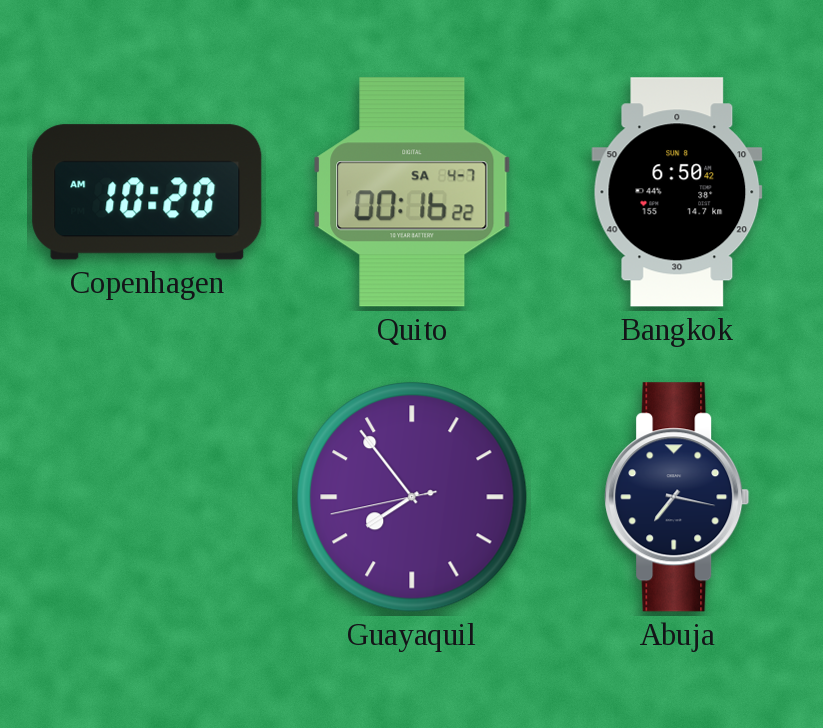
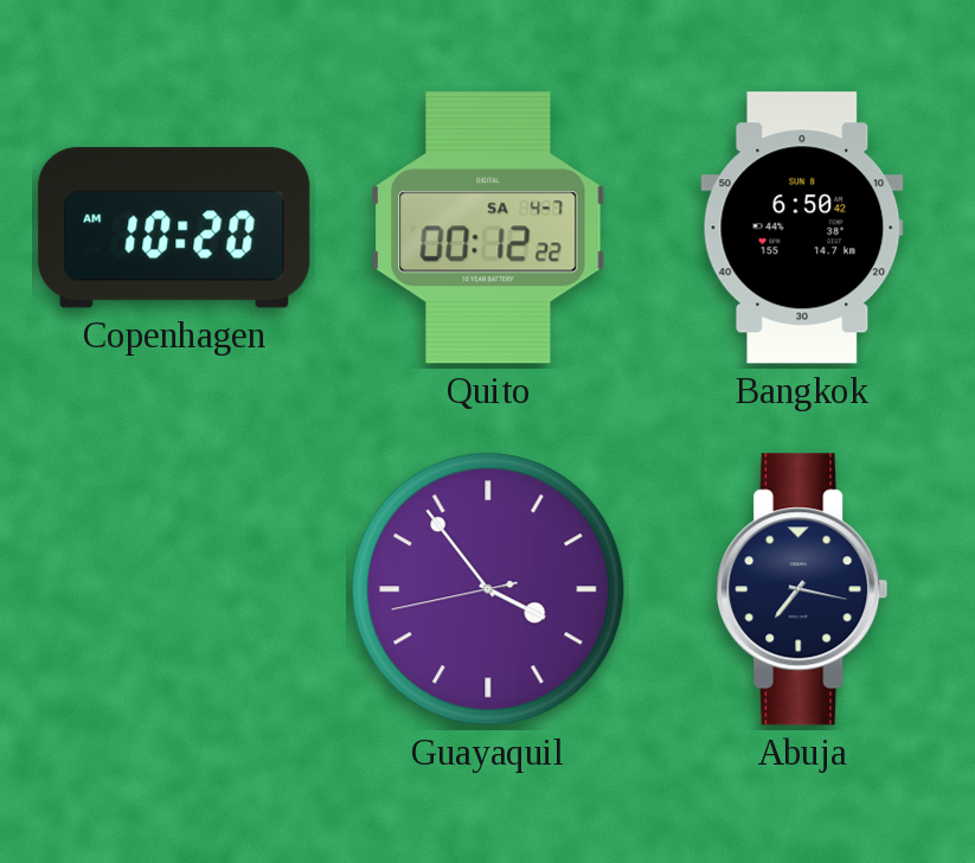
Quito: 00:16 -> 00:12 (488, 228)
Guayaquil: 7:53 -> 3:53 (488, 589)
